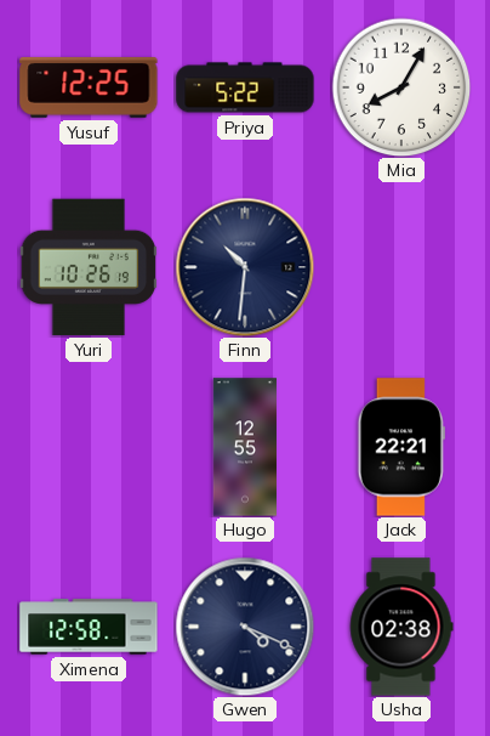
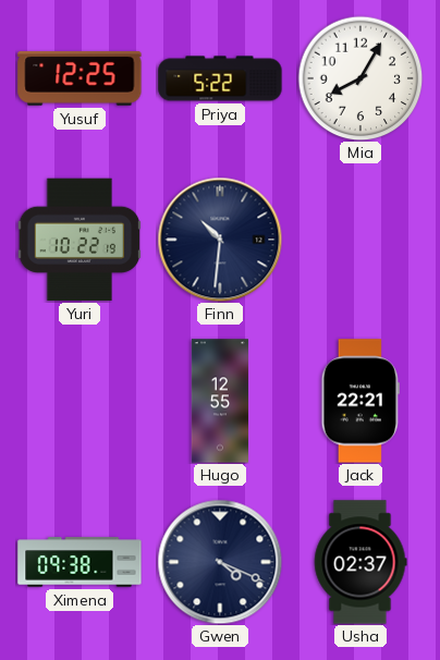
Yuri: 10:26 -> 10:22 (80, 240)
Ximena: 12:58 -> 09:38 (80, 562)
Usha: 02:38 -> 02:37 (360, 562)
